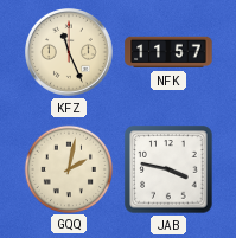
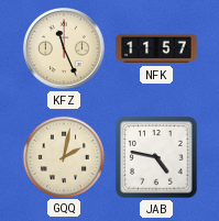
JAB: 3:47 -> 4:47 (156, 157)
